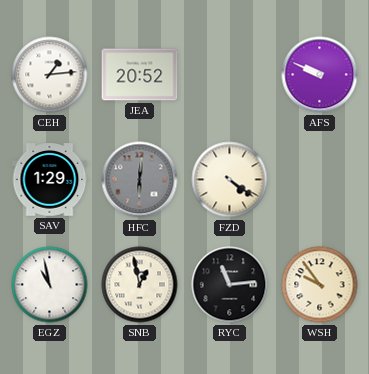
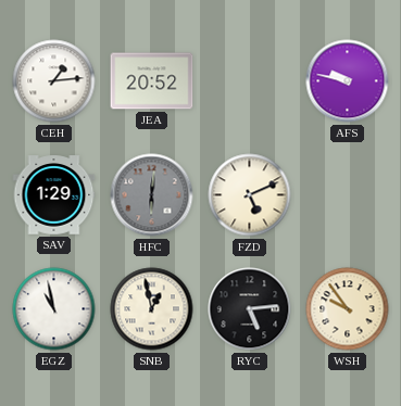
AFS: 9:49 -> 9:47 (348, 81)
FZD: 4:21 -> 5:11 (250, 195)
RYC: 11:14 -> 5:14 (250, 309)
